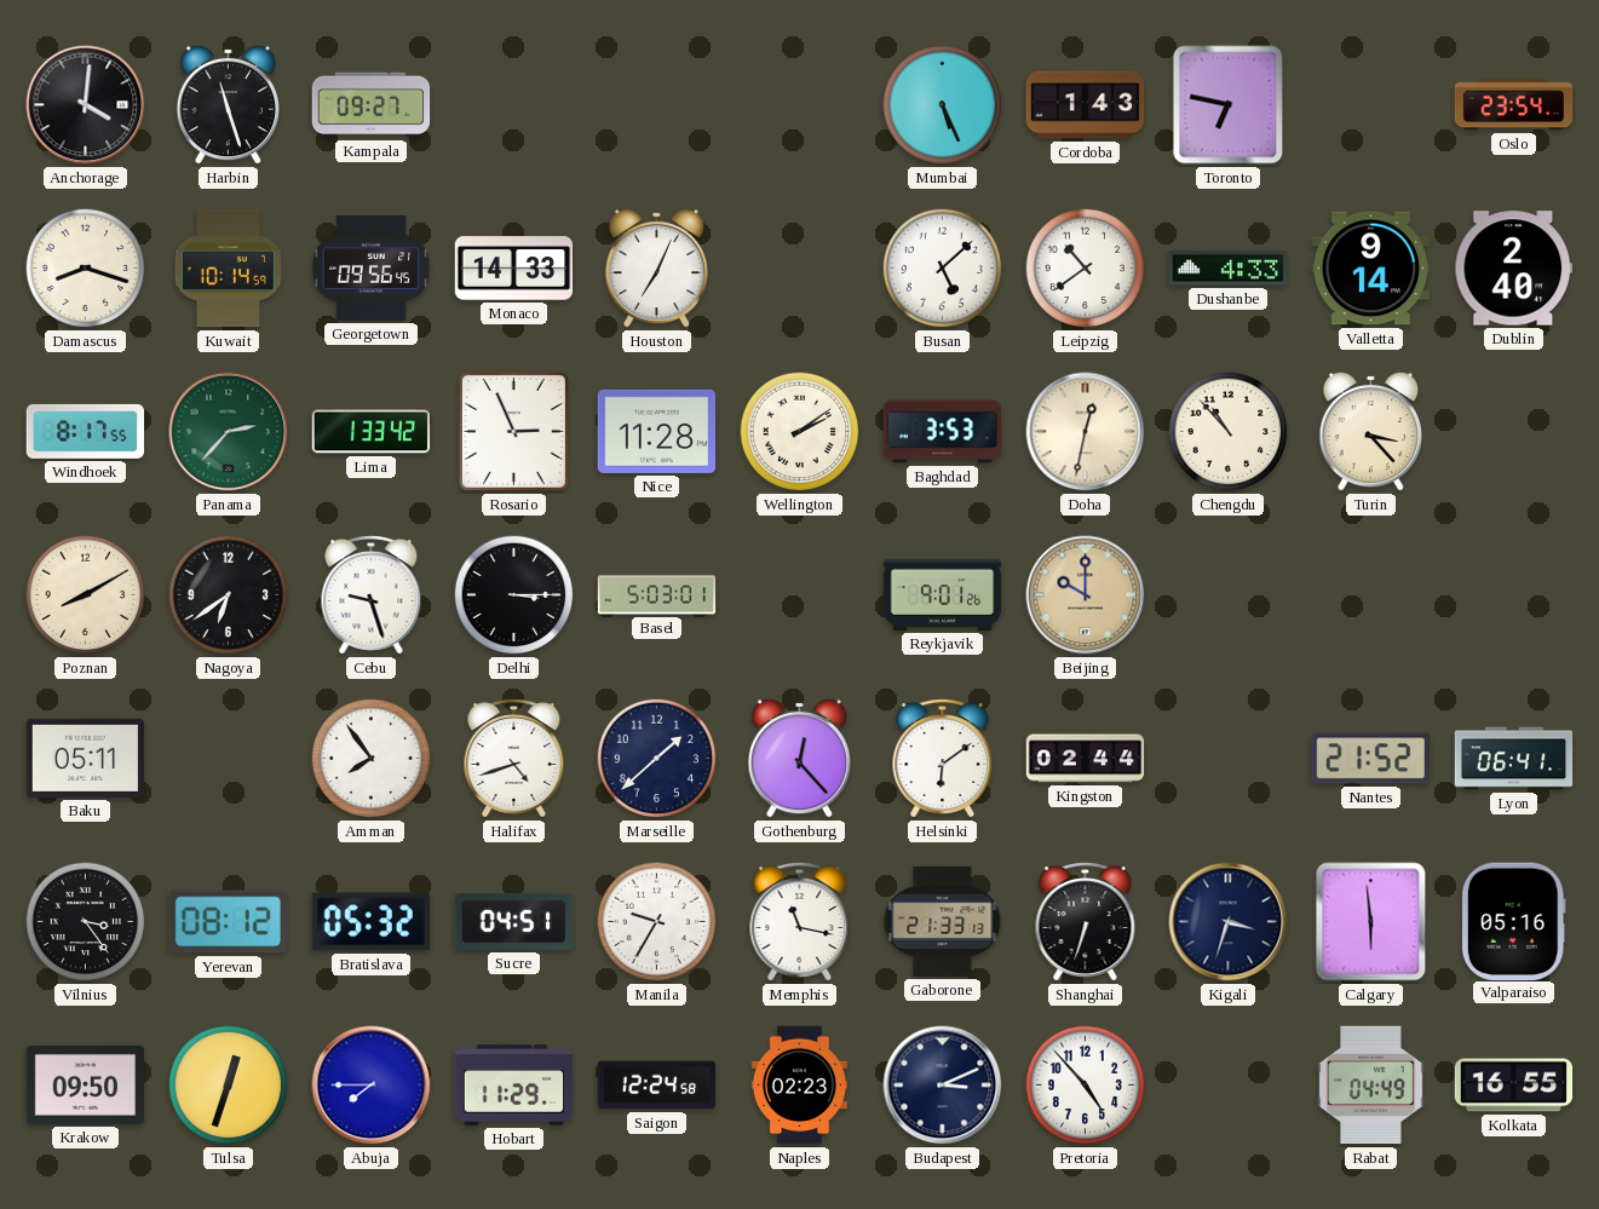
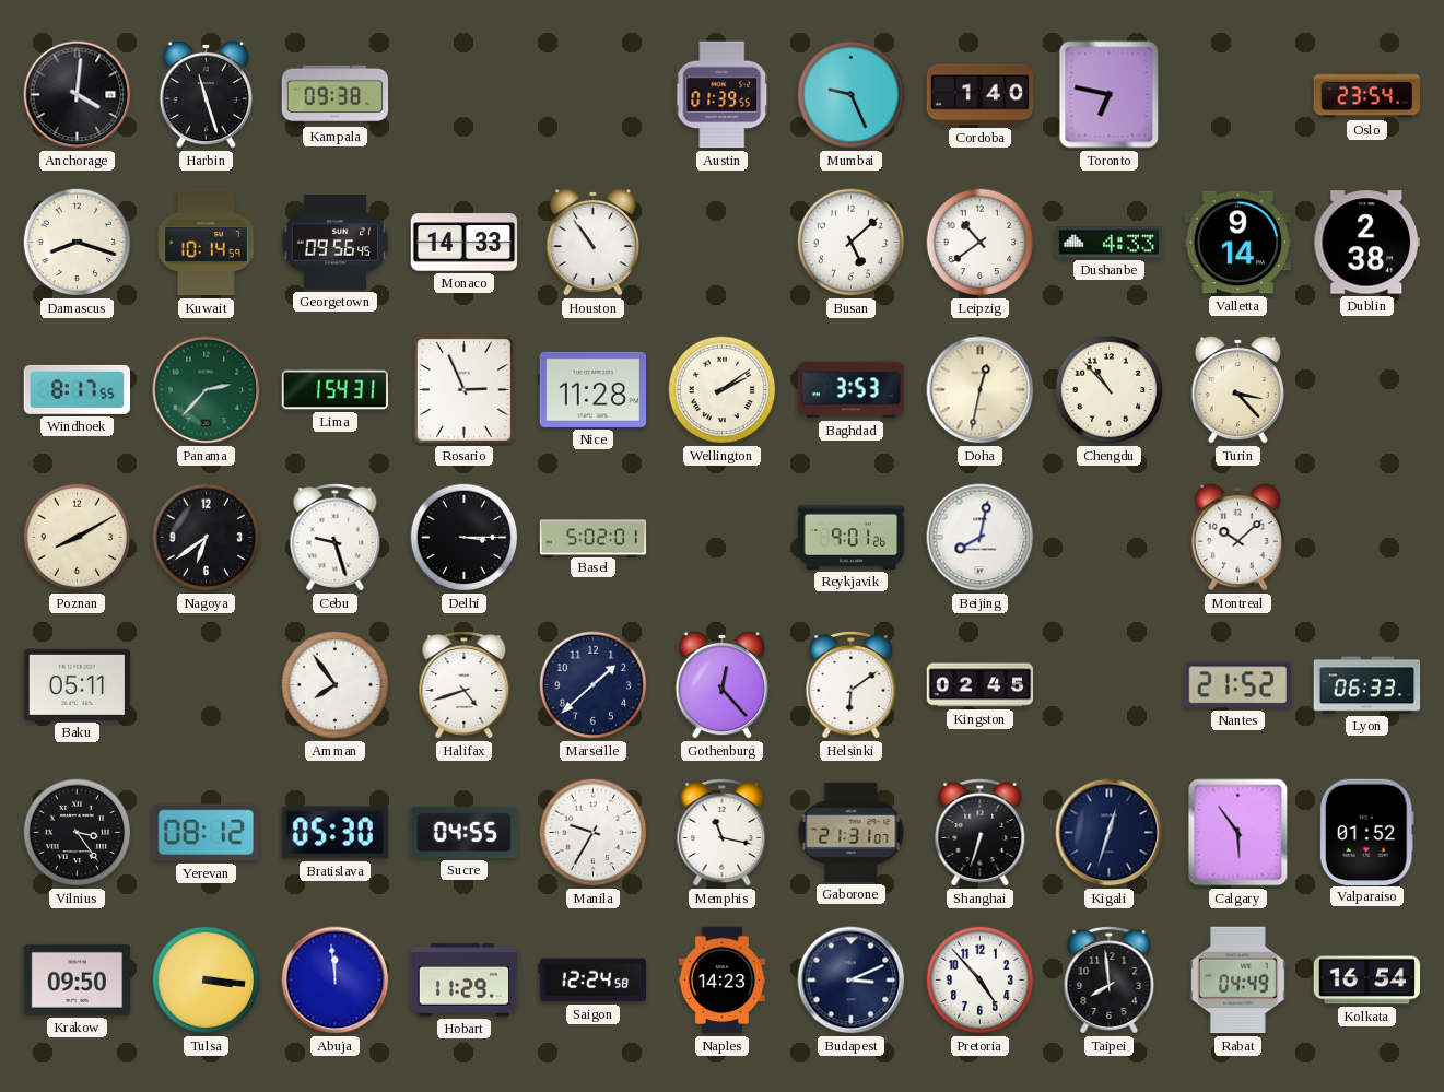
Kampala: 09:27 -> 09:38 (336, 95)
Austin: none -> 01:39 (723, 95)
Mumbai: 5:26 -> 9:26 (852, 95)
Cordoba: 1:43 -> 1:40 (981, 95)
Houston: 7:04 -> 10:54 (592, 242)
Dublin: 2:40 -> 2:38 (1366, 243)
Lima: 1:33 -> 1:54 (336, 390)
Basel: 5:03 -> 5:02 (594, 538)
Beijing: 10:00 -> 8:02 (981, 538)
Beijing dial: champagne -> white (981, 538)
Montreal: none -> 10:08 (1237, 537)
Kingston: 02:44 -> 02:45 (981, 685)
Lyon: 06:41 -> 06:33 (1367, 685)
Bratislava: 05:32 -> 05:30 (334, 833)
Sucre: 04:51 -> 04:55 (465, 832)
Gaborone: 21:33 -> 21:31 (852, 832)
Kigali: 3:33 -> 12:33 (1110, 833)
Calgary: 5:59 -> 5:54 (1238, 833)
Valparaiso: 05:16 -> 01:52 (1366, 832)
Tulsa: 12:33 -> 3:16 (207, 981)
Abuja: 7:45 -> 11:59 (336, 981)
Naples: 02:23 -> 14:23 (721, 981)
Taipei: none -> 7:59 (1110, 981)
Kolkata: 16:55 -> 16:54 (1367, 981)
